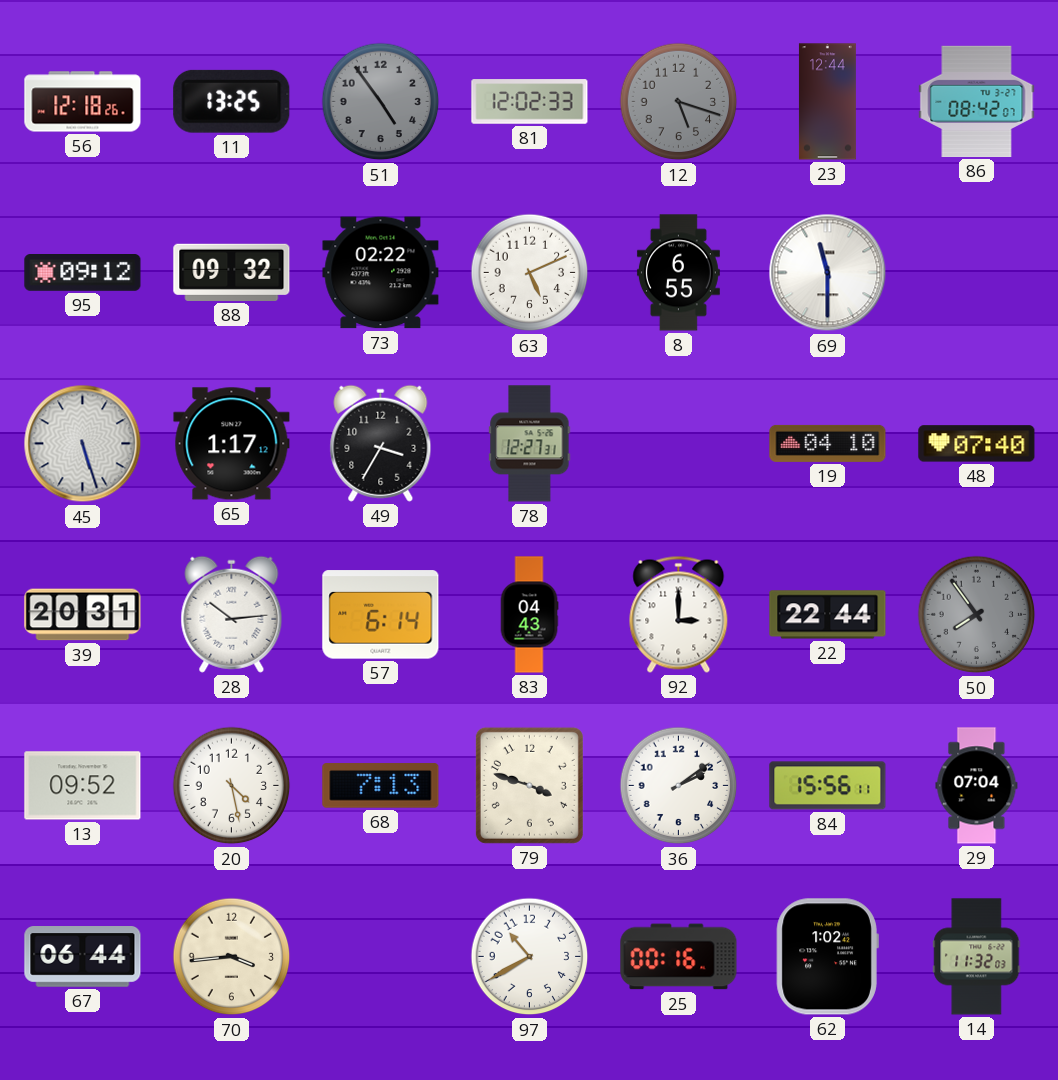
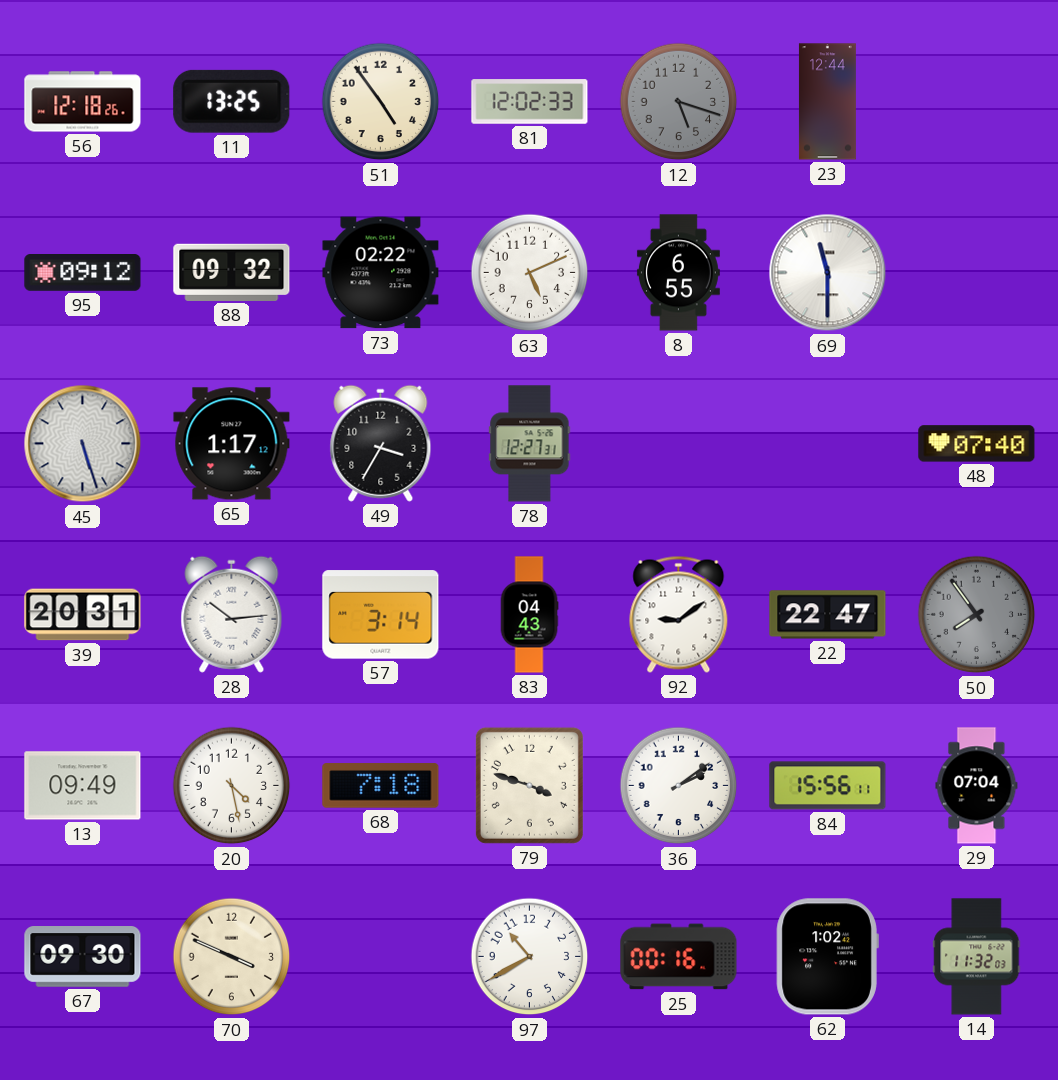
51 dial: grey -> cream (381, 102)
86: 08:42 -> none (977, 101)
19: 04:10 -> none (828, 443)
57: 6:14 -> 3:14 (381, 615)
92: 3:00 -> 9:09 (679, 614)
22: 22:44 -> 22:47 (828, 615)
13: 09:52 -> 09:49 (83, 786)
68: 7:13 -> 7:18 (381, 786)
67: 06:44 -> 09:30 (83, 957)
70: 3:44 -> 3:49 (232, 957)
